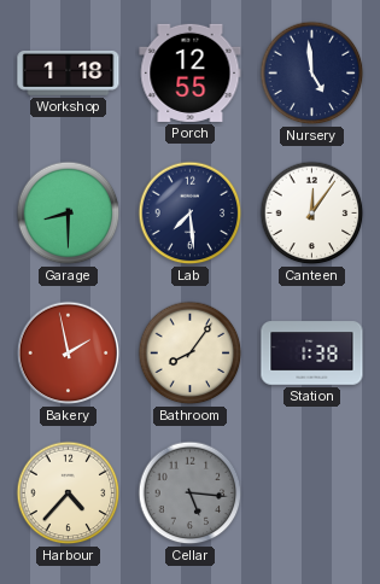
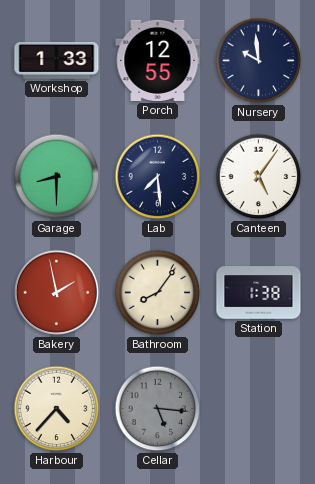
Workshop: 1:18 -> 1:33 (57, 60)
Nursery: 4:59 -> 9:59 (259, 61)
Canteen: 12:06 -> 5:06 (259, 177)
